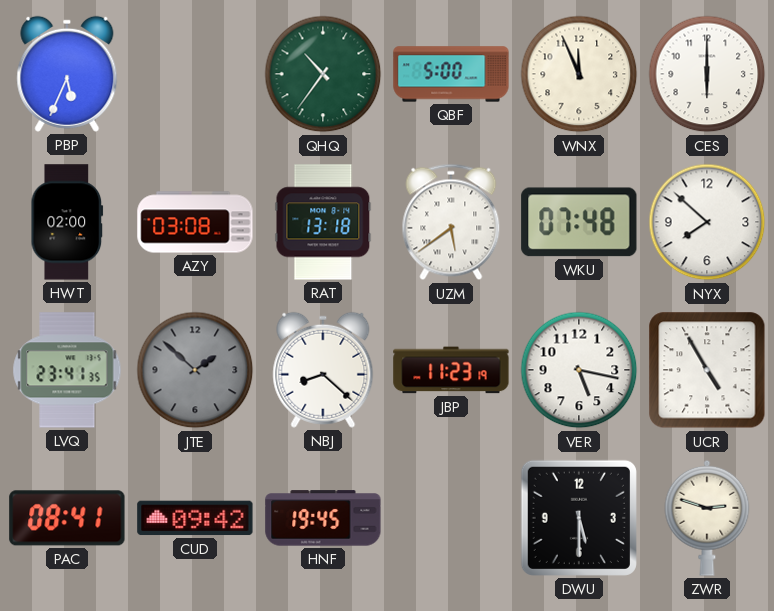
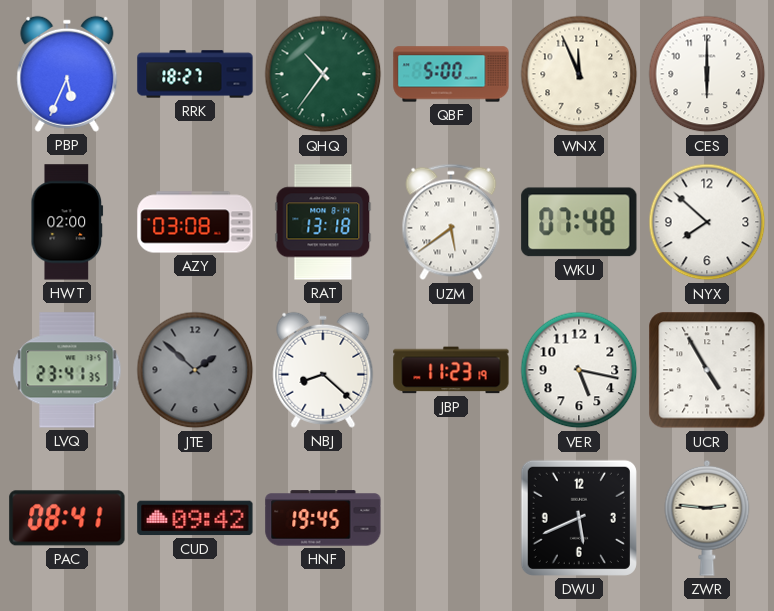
RRK: none -> 18:27 (195, 74)
DWU: 5:30 -> 5:41 (579, 518)
ZWR: 2:48 -> 2:46 (707, 518)
